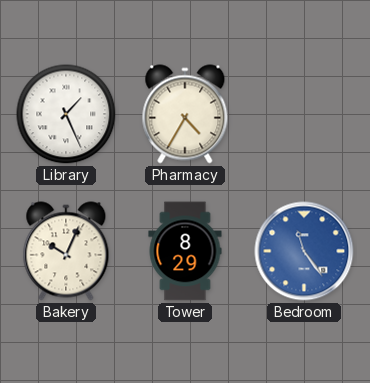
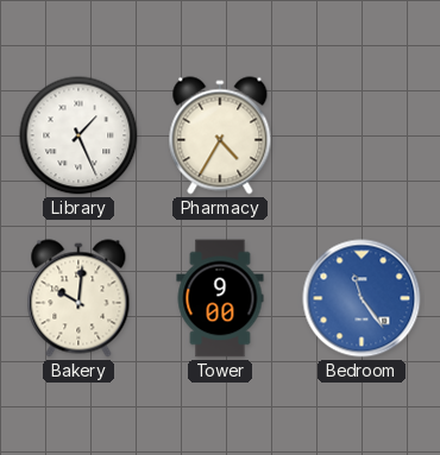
Bakery: 10:04 -> 10:01 (78, 298)
Tower: 8:29 -> 9:00 (220, 298)
